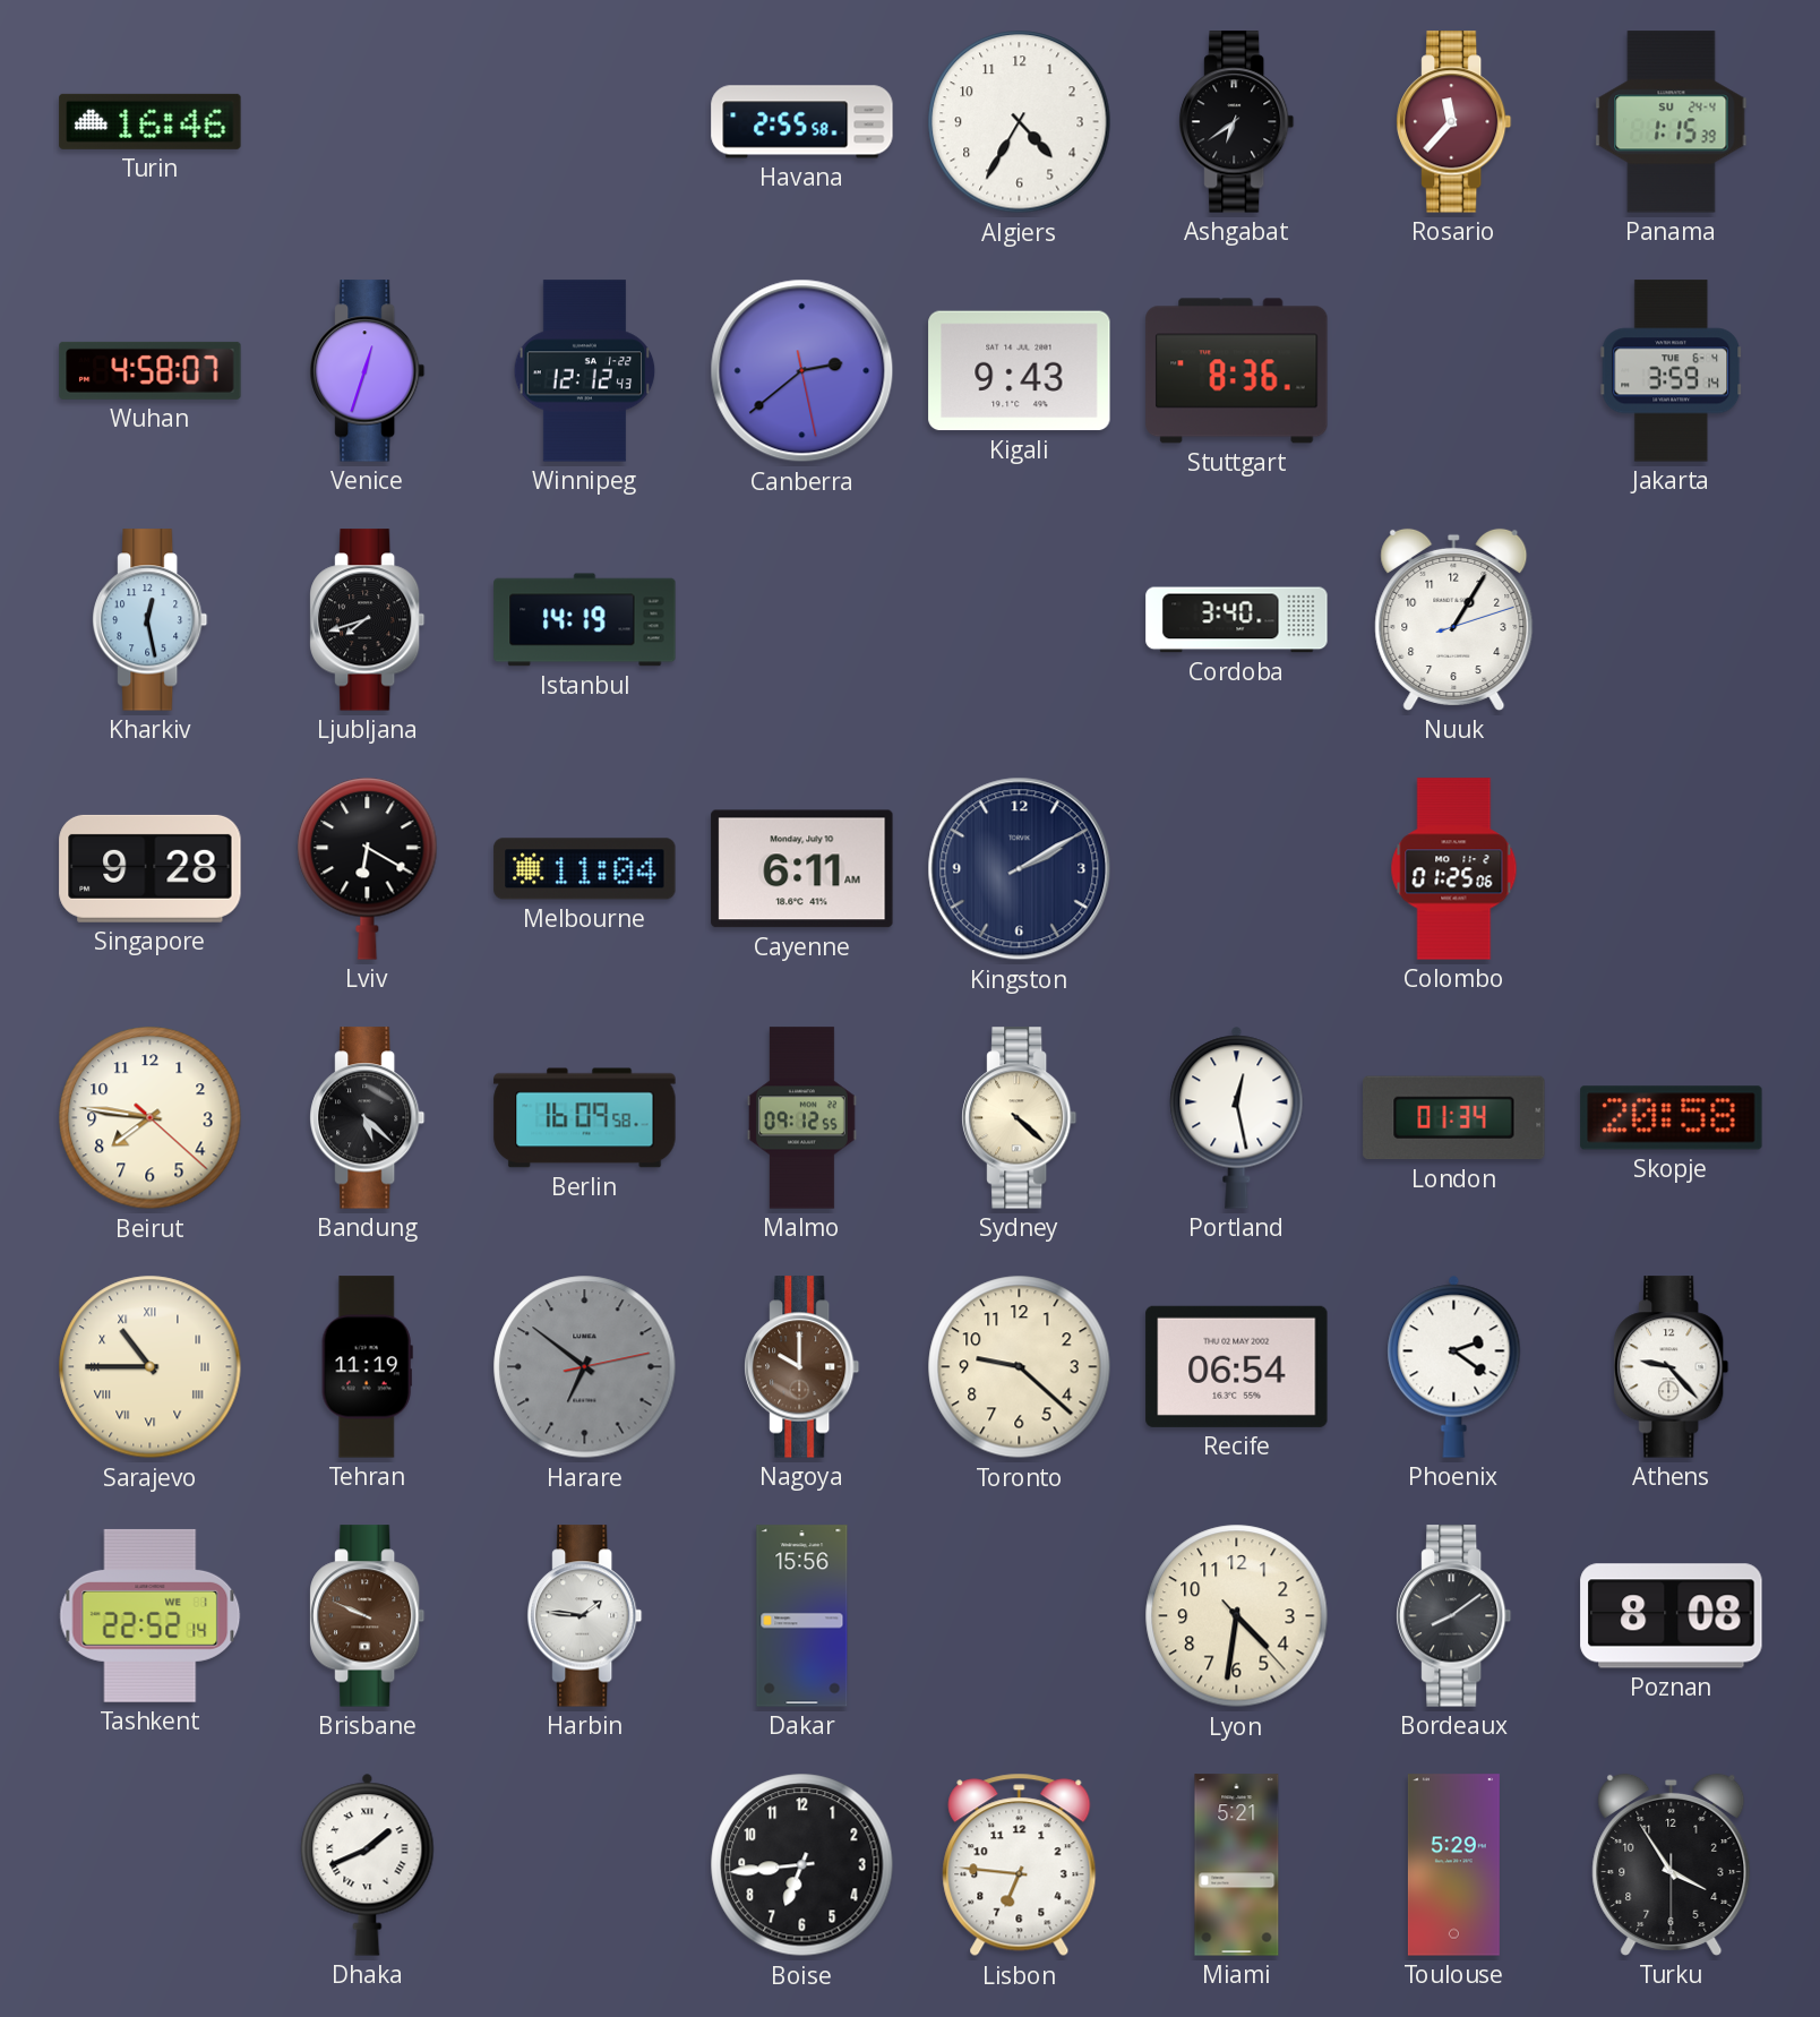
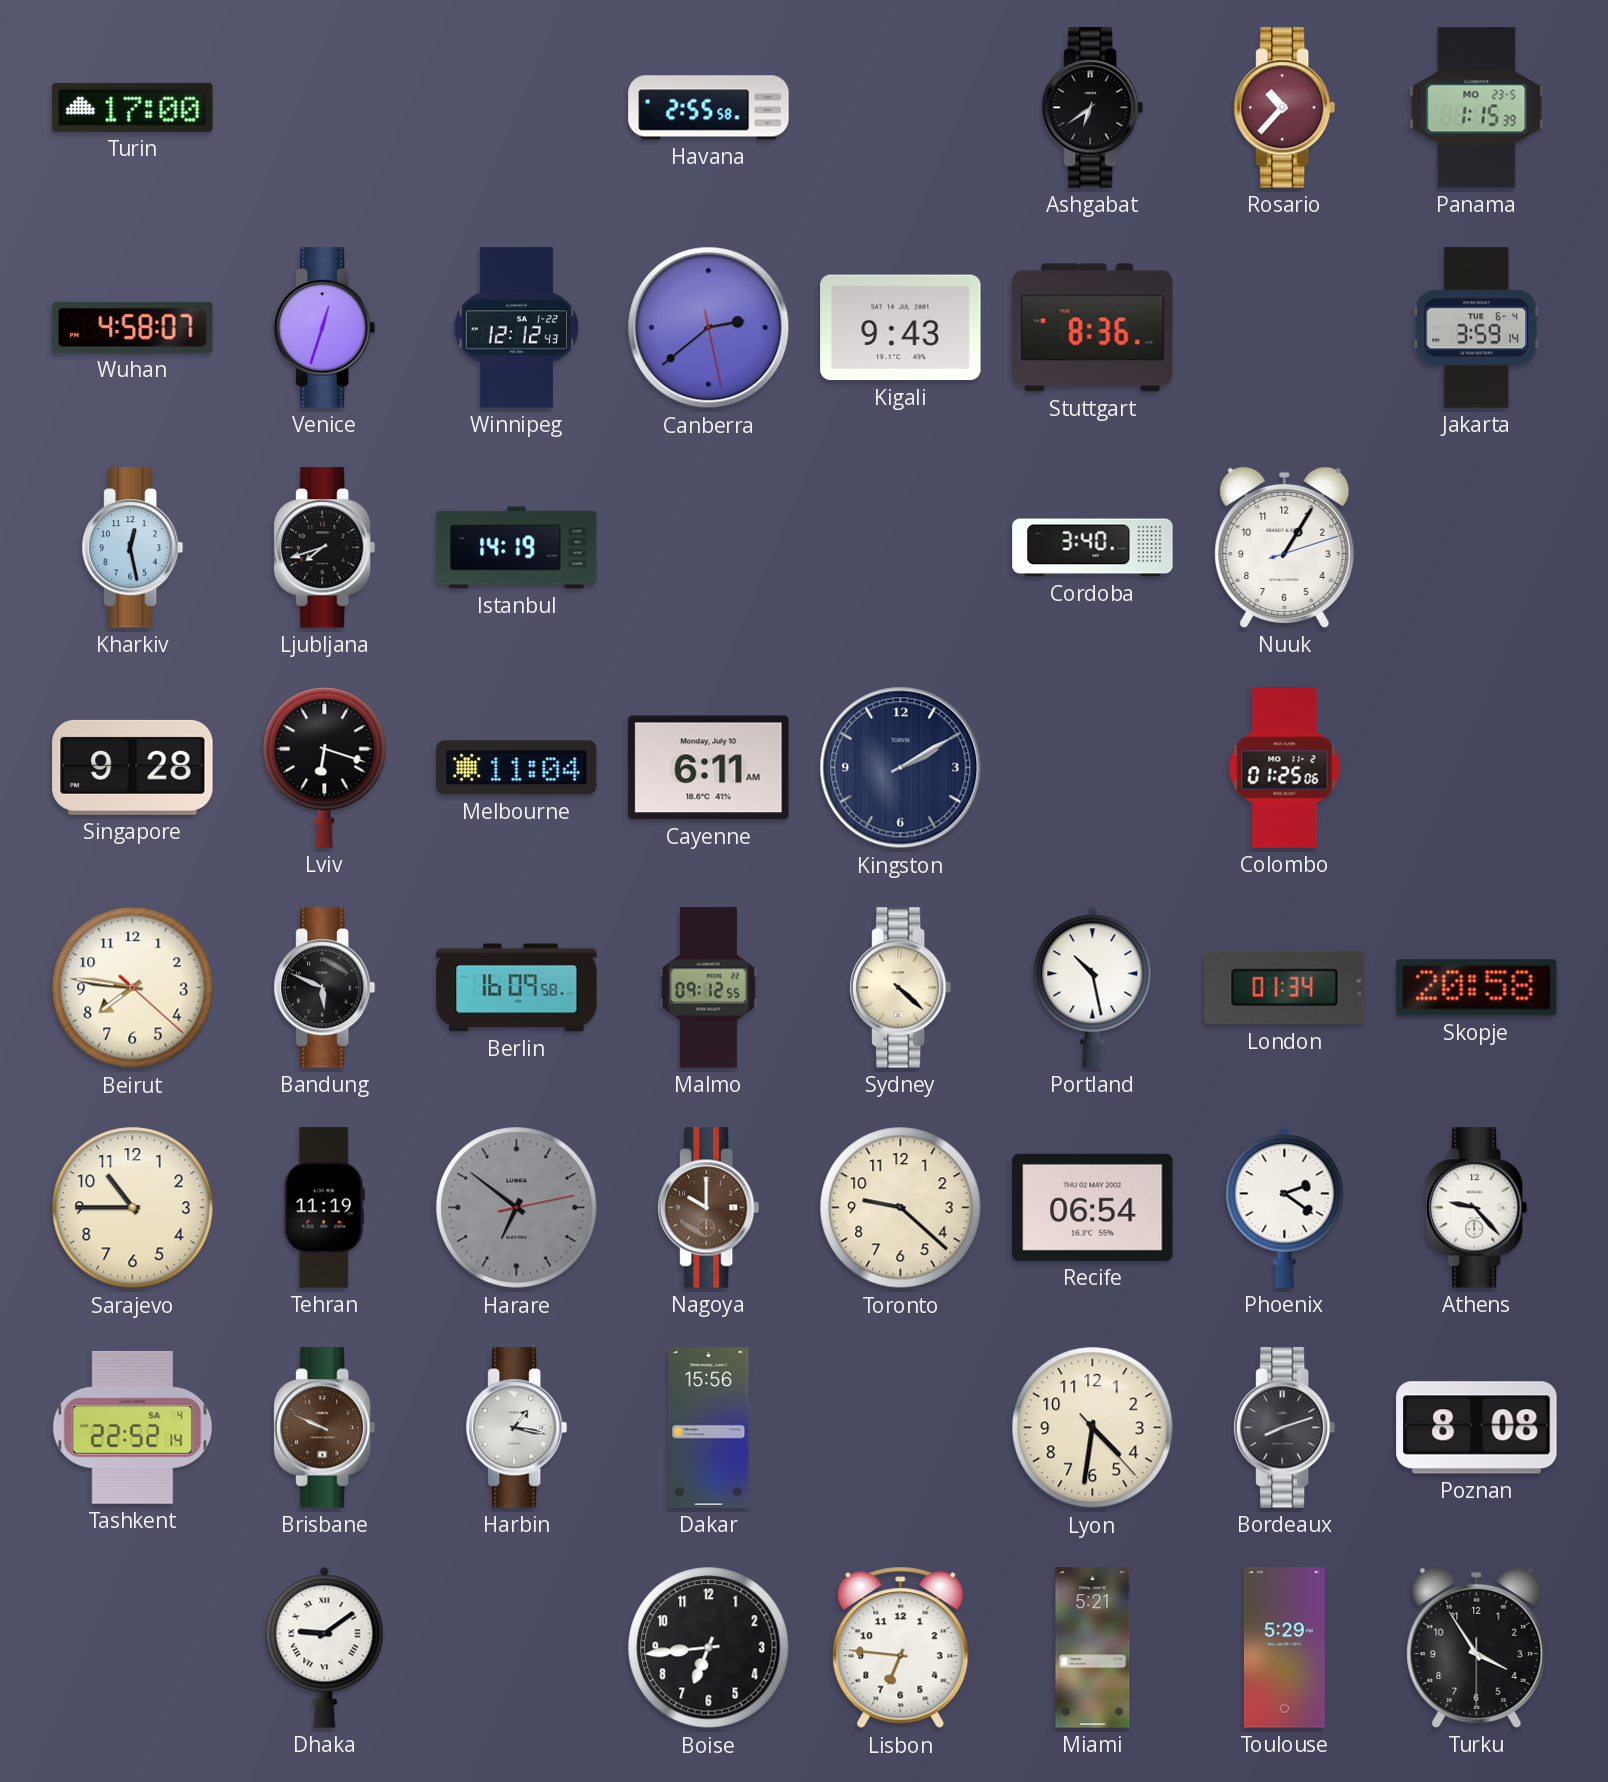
Turin: 16:46 -> 17:00 (133, 107)
Algiers: 4:35 -> none (1020, 122)
Rosario: 11:37 -> 10:37 (1285, 108)
Panama date: SU 24-4 -> MO 23-5 (1477, 108)
Lviv: 6:20 -> 6:18 (325, 767)
Bandung: 5:22 -> 5:49 (325, 988)
Portland: 12:28 -> 10:28 (1093, 987)
Sarajevo numerals: Roman -> Arabic (133, 1208)
Tashkent date: WE 1 -> SA 4 (133, 1427)
Harbin: 1:46 -> 1:17 (517, 1428)
Bordeaux: 8:09 -> 8:12 (1285, 1428)
Dhaka: 1:41 -> 9:09 (325, 1647)
